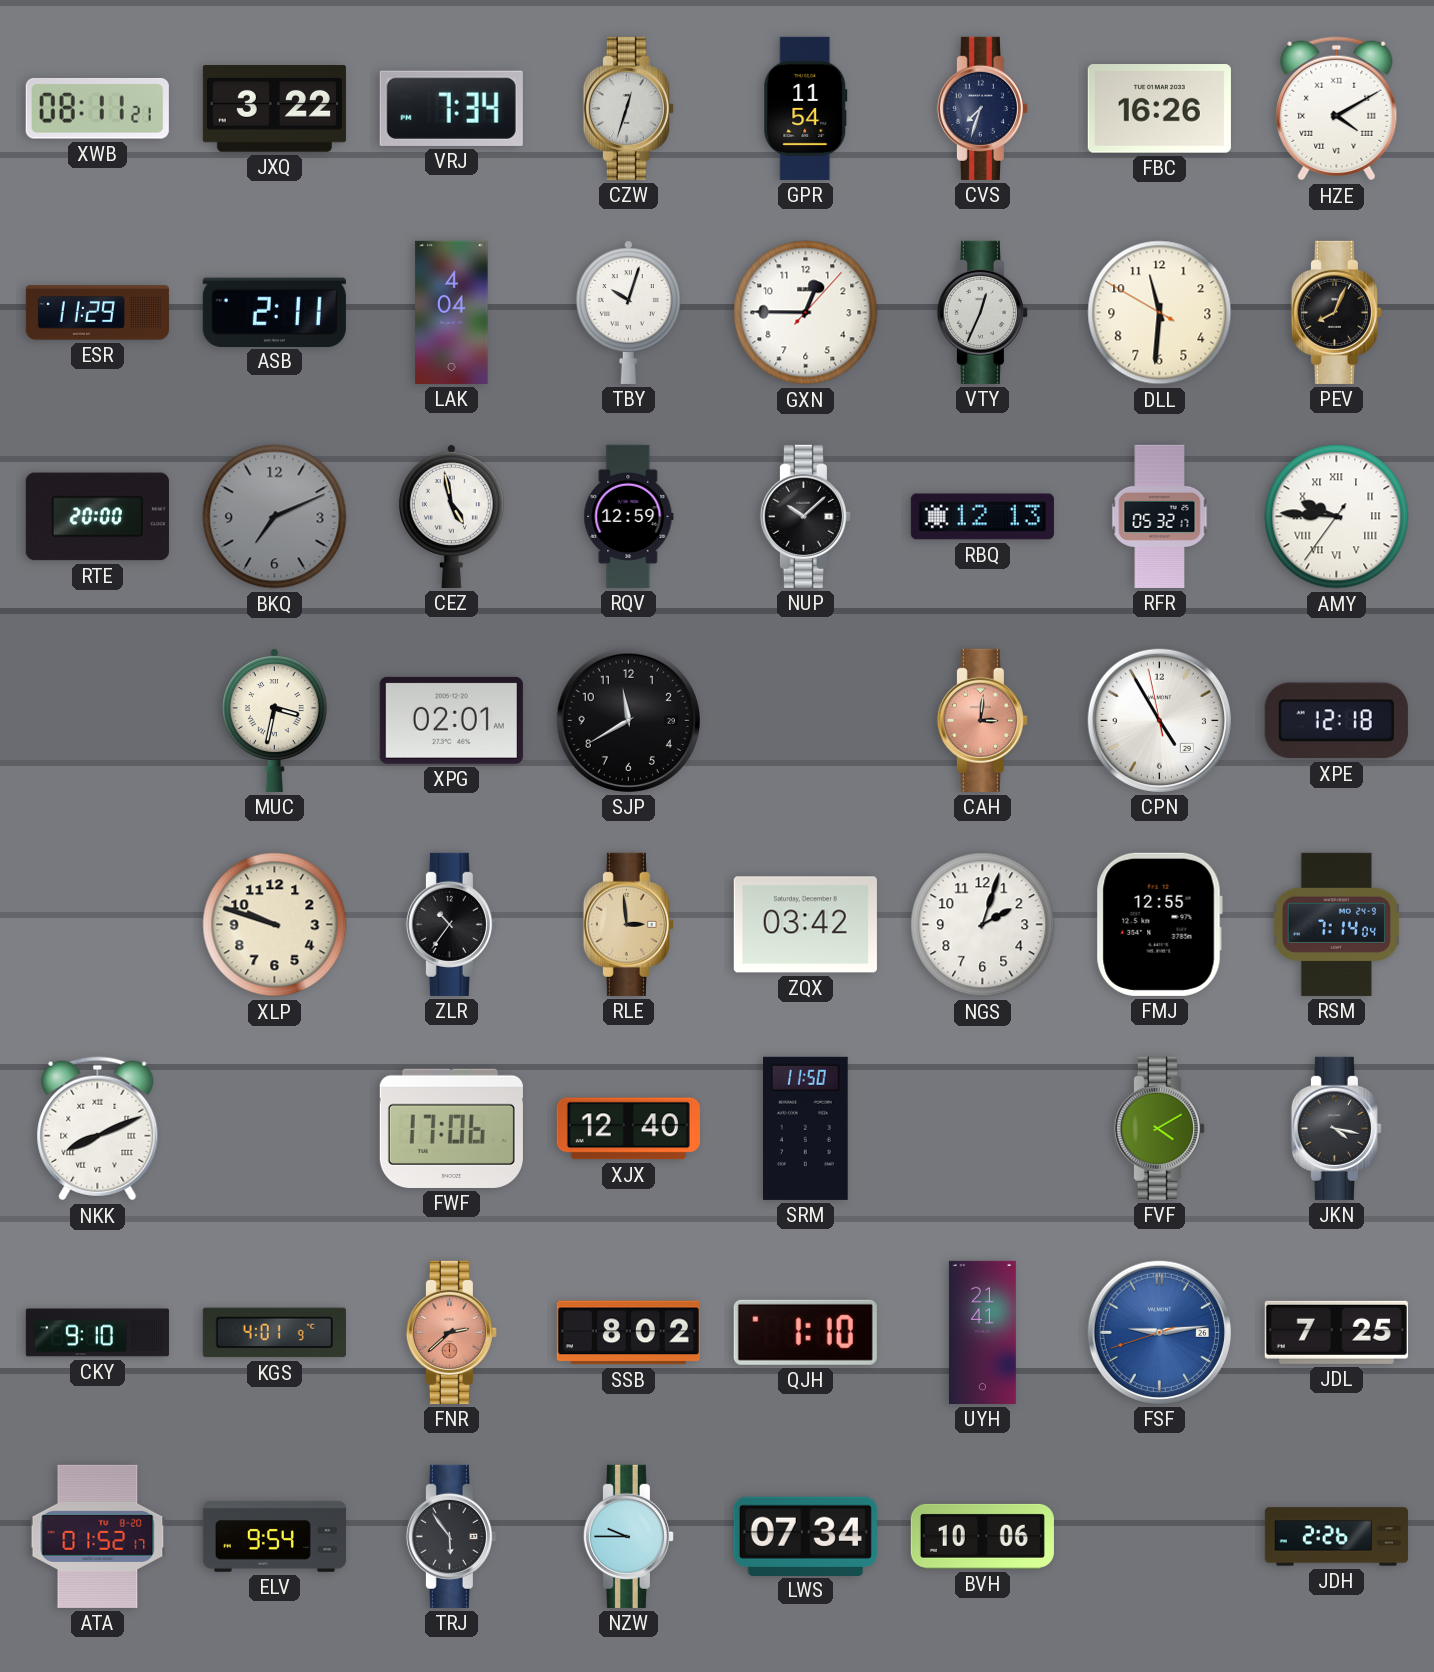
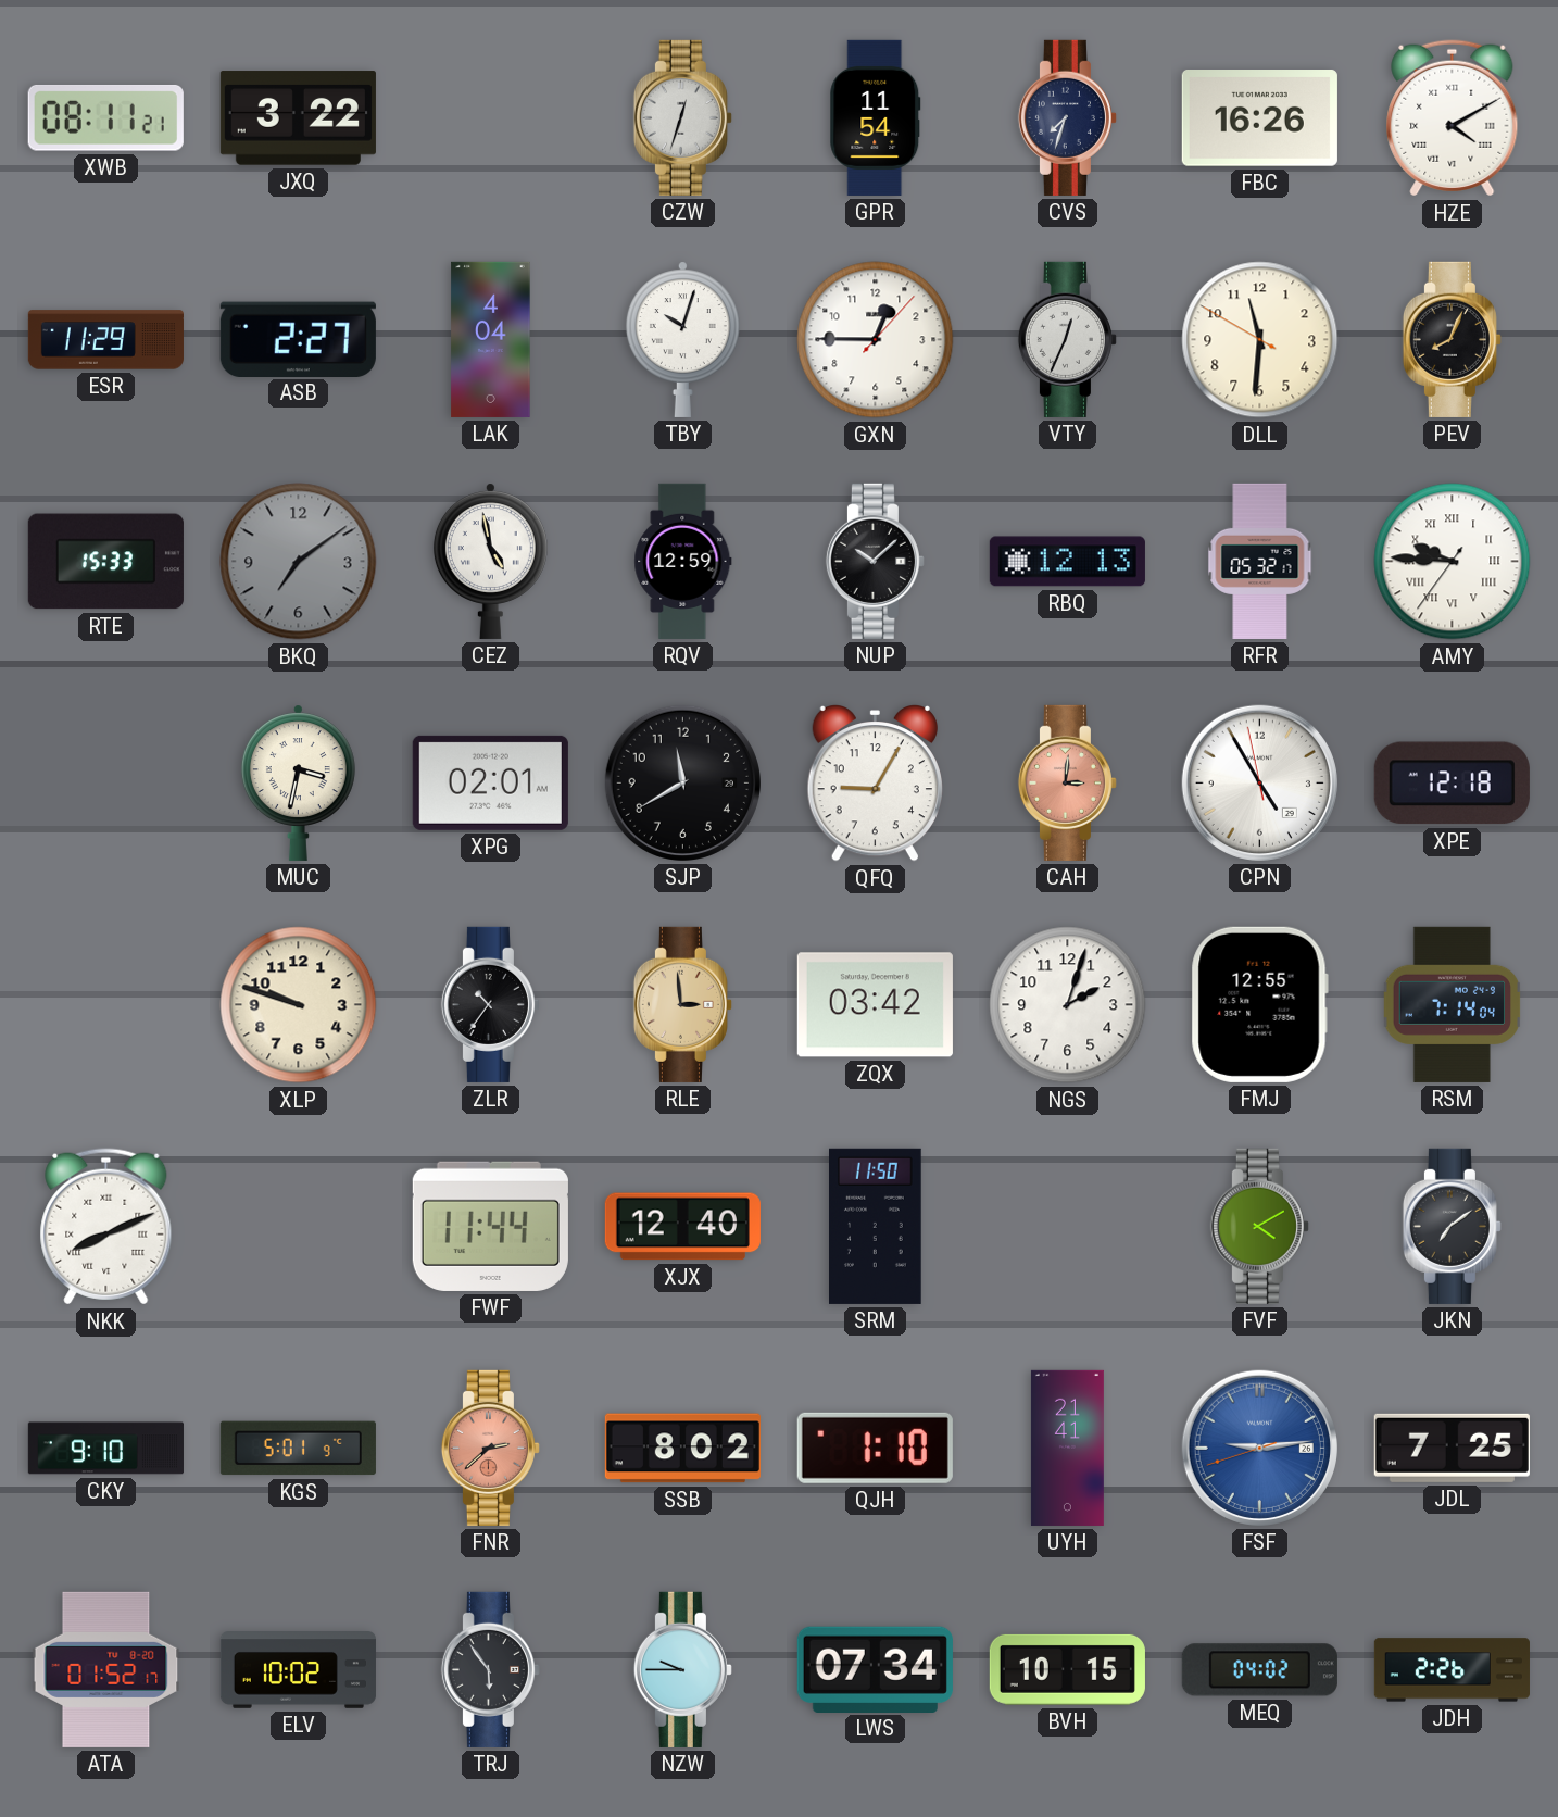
VRJ: 7:34 -> none (451, 108)
ASB: 2:11 -> 2:27 (298, 339)
RTE: 20:00 -> 15:33 (105, 562)
BKQ: 7:11 -> 7:09 (299, 562)
QFQ: none -> 9:05 (875, 782)
FWF: 17:06 -> 11:44 (490, 1226)
JKN: 4:17 -> 7:09 (1452, 1226)
KGS: 4:01 -> 5:01 (298, 1449)
ELV: 9:54 -> 10:02 (298, 1670)
BVH: 10:06 -> 10:15 (1067, 1669)
MEQ: none -> 04:02 (1259, 1670)
